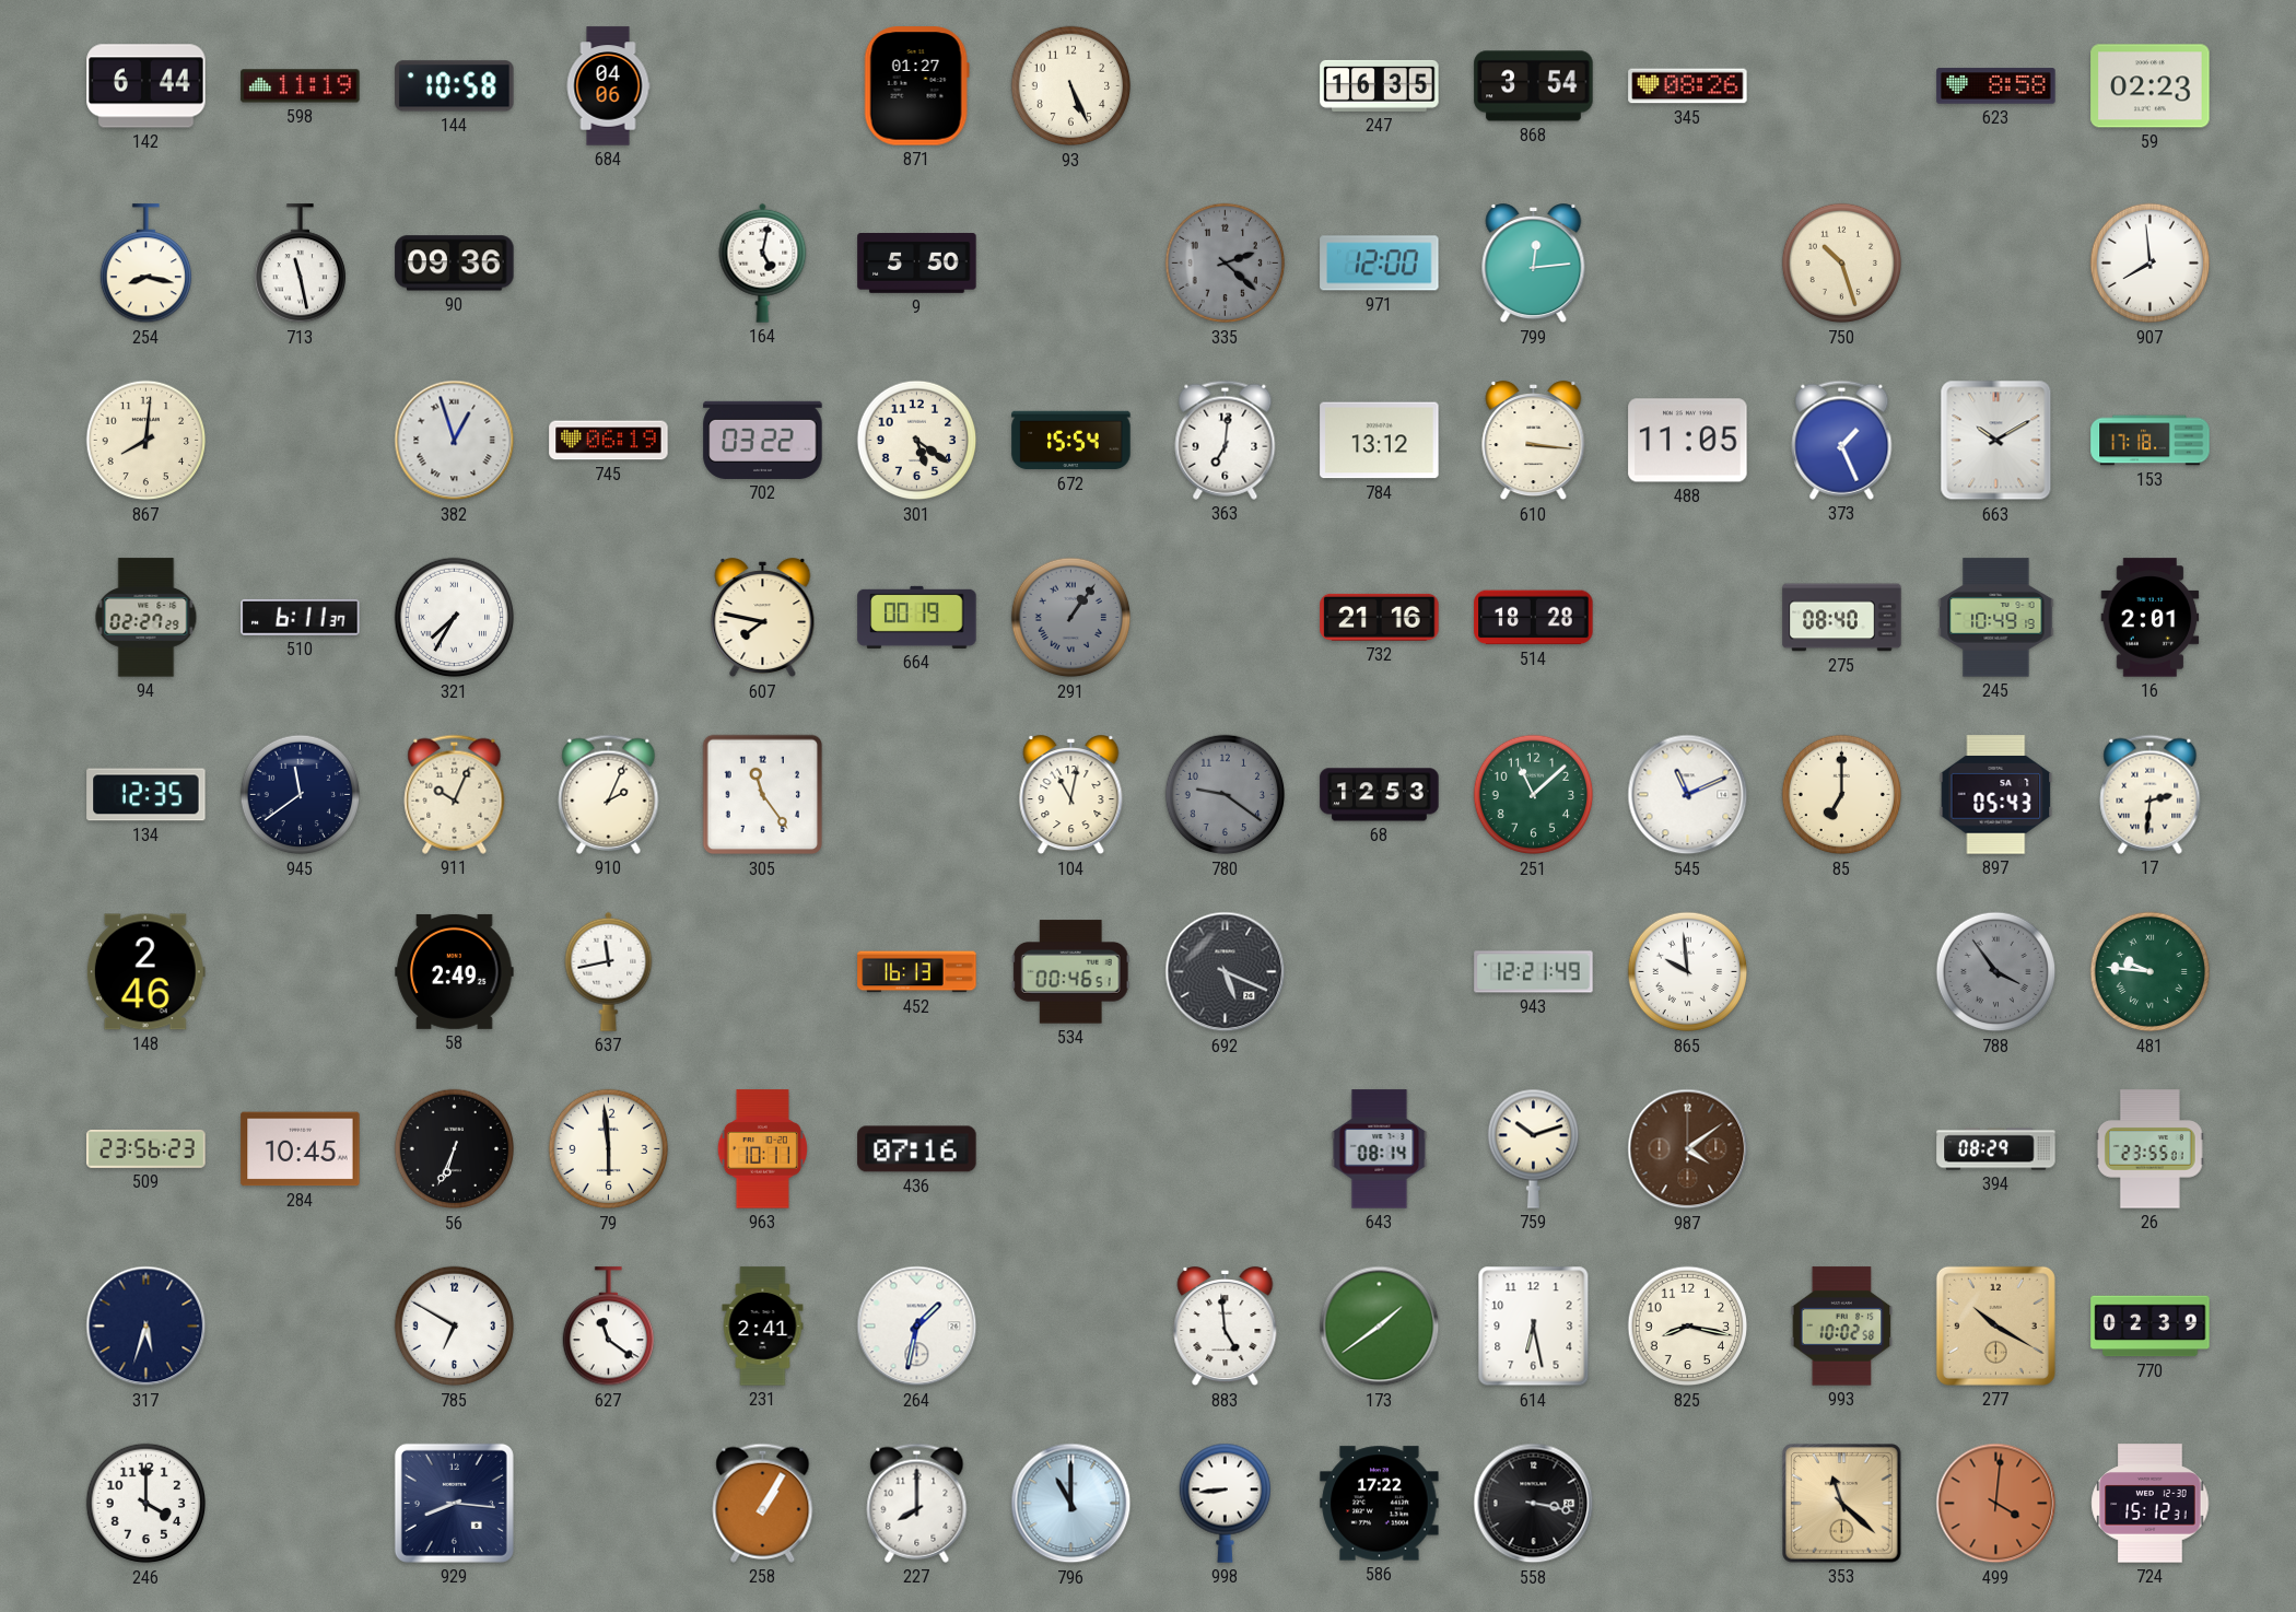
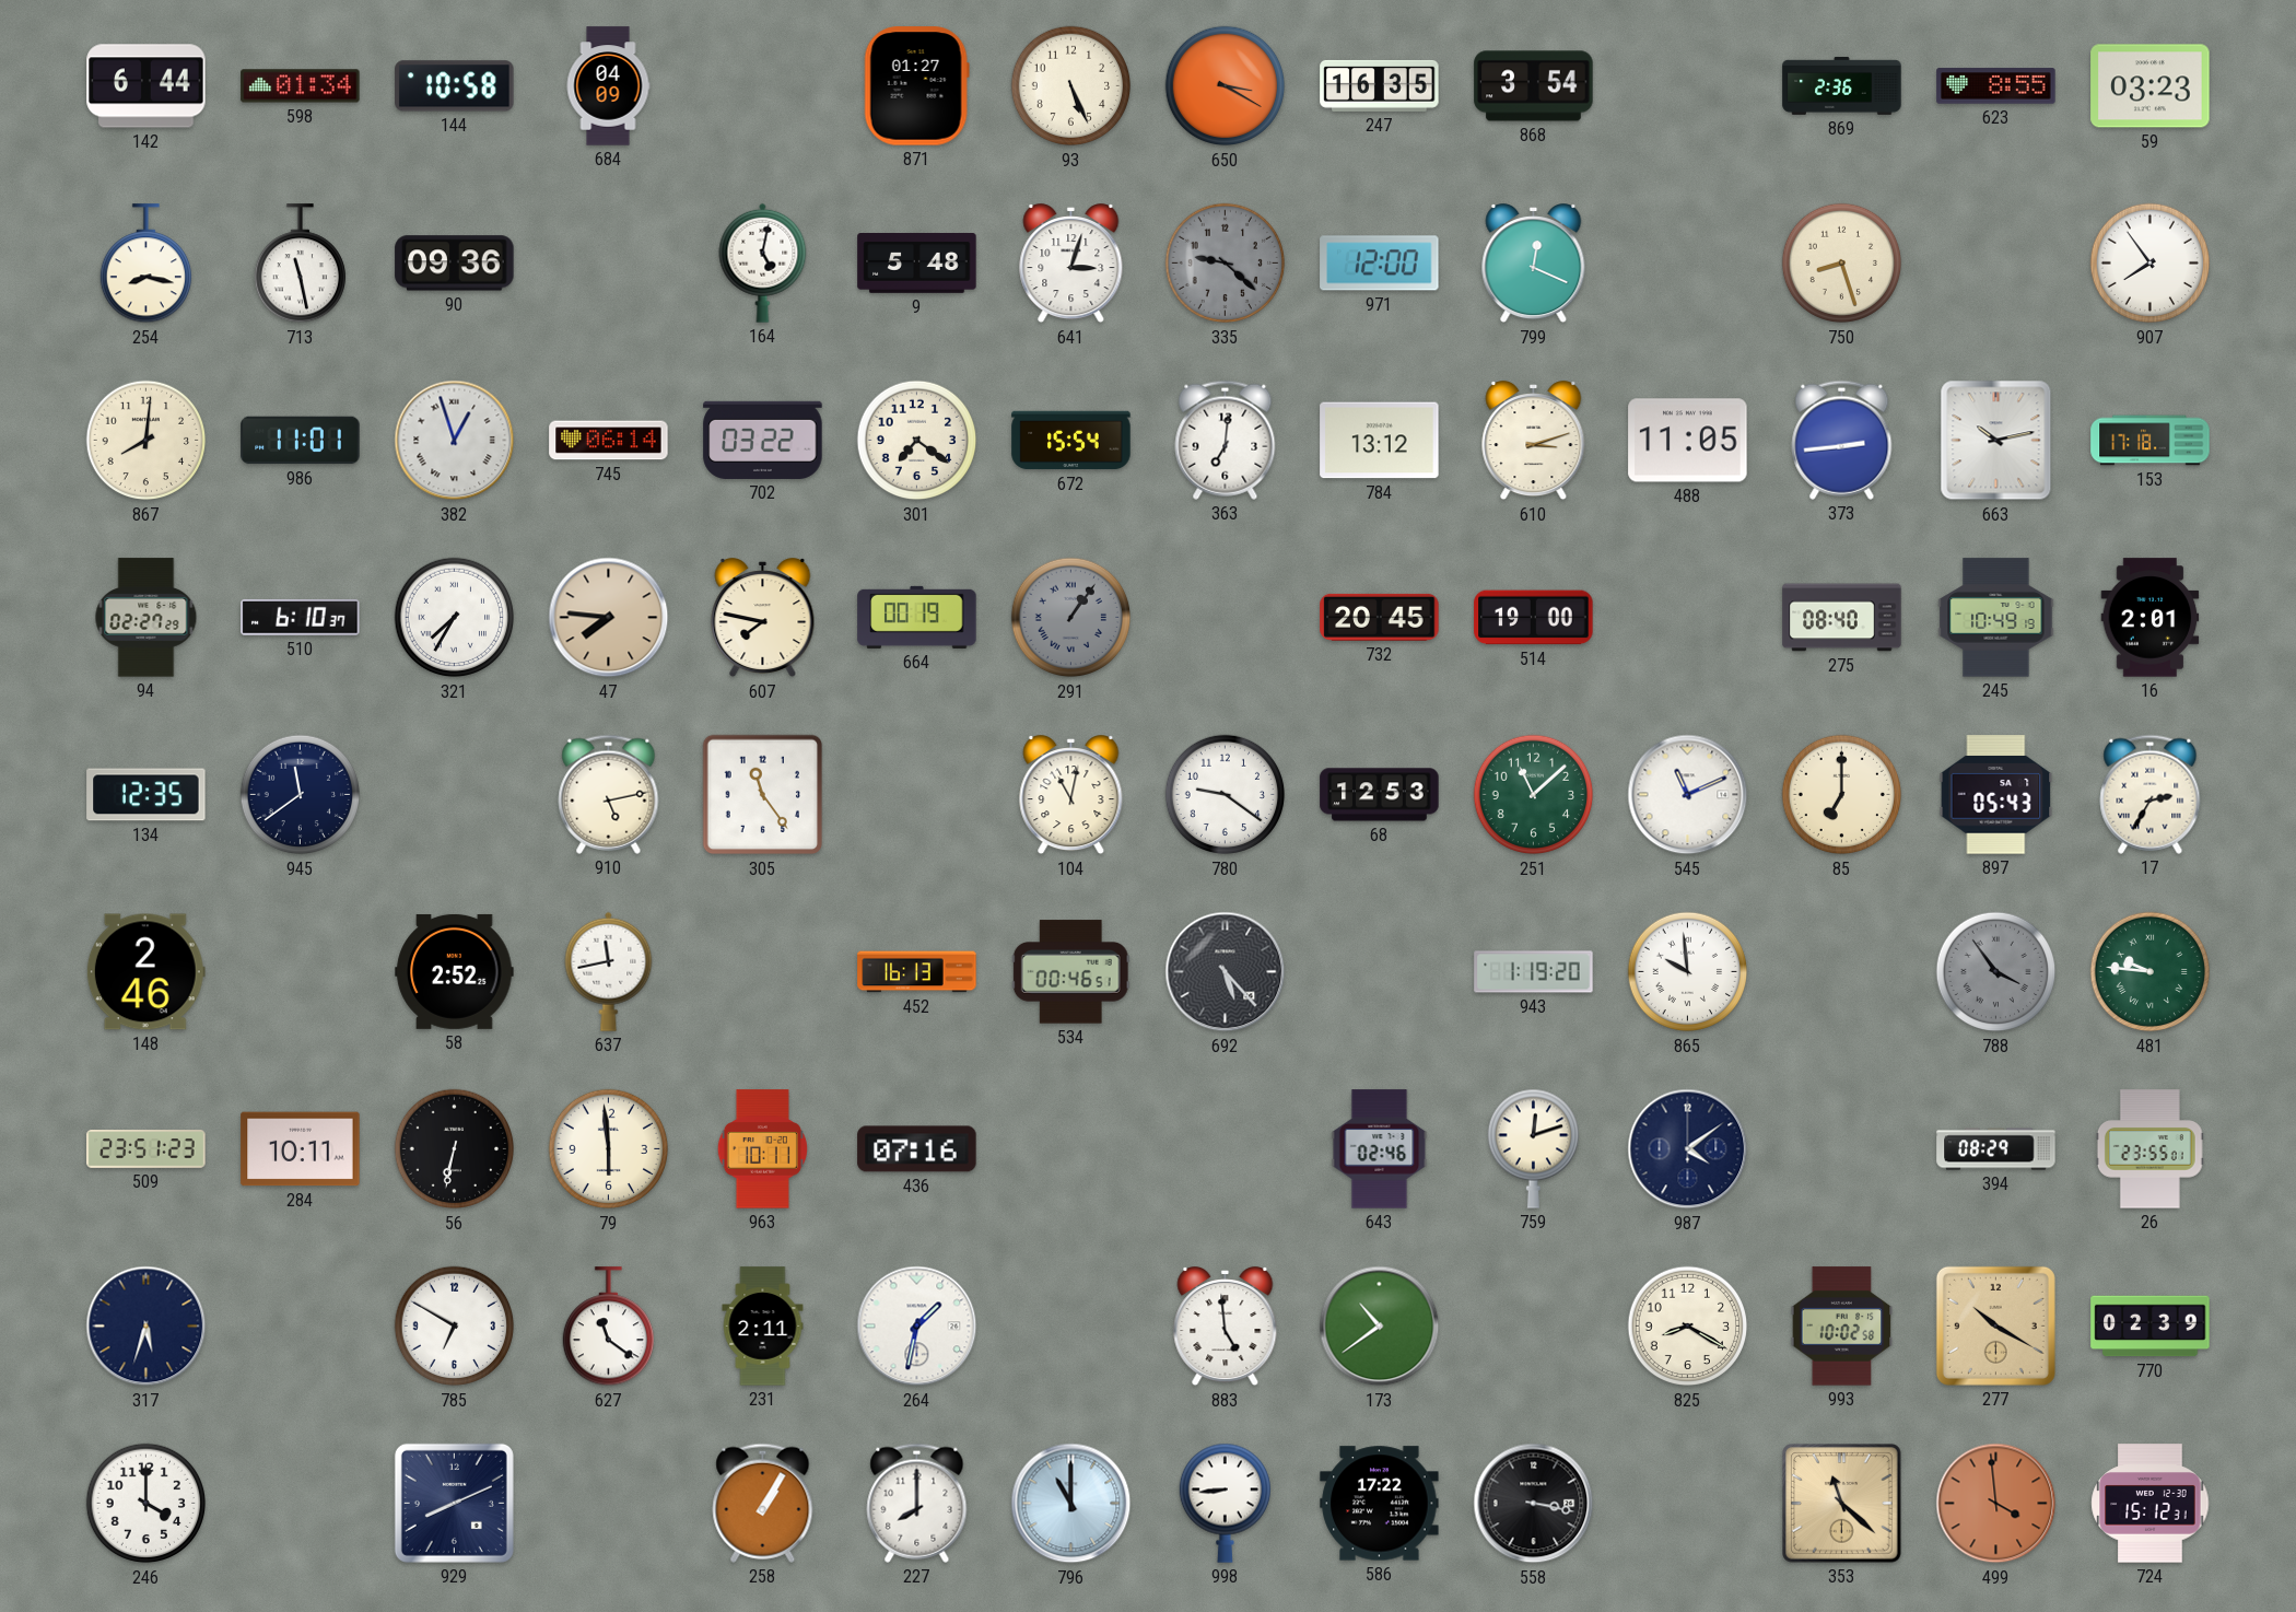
598: 11:19 -> 01:34 (301, 86)
684: 04:06 -> 04:09 (608, 86)
650: none -> 3:20 (1226, 86)
345: 08:26 -> none (1688, 86)
869: none -> 2:36 (1842, 85)
623: 8:58 -> 8:55 (1996, 86)
59: 02:23 -> 03:23 (2151, 86)
9: 5:50 -> 5:48 (917, 264)
641: none -> 3:03 (1071, 264)
335: 2:22 -> 9:22 (1226, 264)
799: 12:14 -> 12:19 (1534, 264)
750: 10:27 -> 8:27 (1842, 264)
907: 7:59 -> 7:54 (2151, 264)
986: none -> 11:01 (301, 441)
745: 06:19 -> 06:14 (609, 441)
301: 5:21 -> 7:21 (917, 441)
610: 3:16 -> 3:12 (1534, 441)
373: 1:26 -> 2:44 (1842, 440)
663: 10:10 -> 10:13 (1996, 441)
510: 6:11 -> 6:10 (301, 617)
47: none -> 7:46 (609, 618)
732: 21:16 -> 20:45 (1380, 617)
514: 18:28 -> 19:00 (1534, 618)
911: 10:04 -> none (455, 794)
910: 2:04 -> 5:13 (609, 794)
780 dial: grey -> white (1226, 795)
17: 2:31 -> 2:35 (2151, 794)
58: 2:49 -> 2:52 (455, 971)
692: 5:19 -> 5:23 (1226, 972)
943: 12:21 -> 1:19 (1534, 972)
509: 23:56 -> 23:51 (147, 1149)
284: 10:45 -> 10:11 (301, 1149)
56: 6:34 -> 6:32 (455, 1149)
643: 08:14 -> 02:46 (1380, 1149)
759: 10:12 -> 12:12 (1533, 1148)
987 dial: brown -> navy (1688, 1149)
231: 2:41 -> 2:11 (763, 1327)
173: 1:39 -> 10:39 (1380, 1327)
614: 6:28 -> none (1534, 1327)
825: 8:17 -> 8:20 (1688, 1327)
929: 8:16 -> 8:11 (454, 1503)
499: 4:01 -> 3:59 (1996, 1504)
